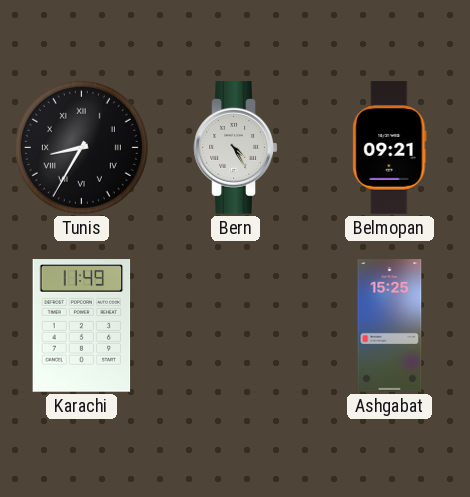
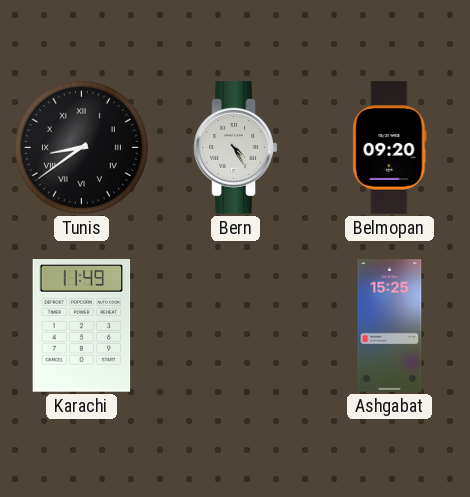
Tunis: 8:35 -> 8:39 (81, 147)
Belmopan: 09:21 -> 09:20 (390, 148)
